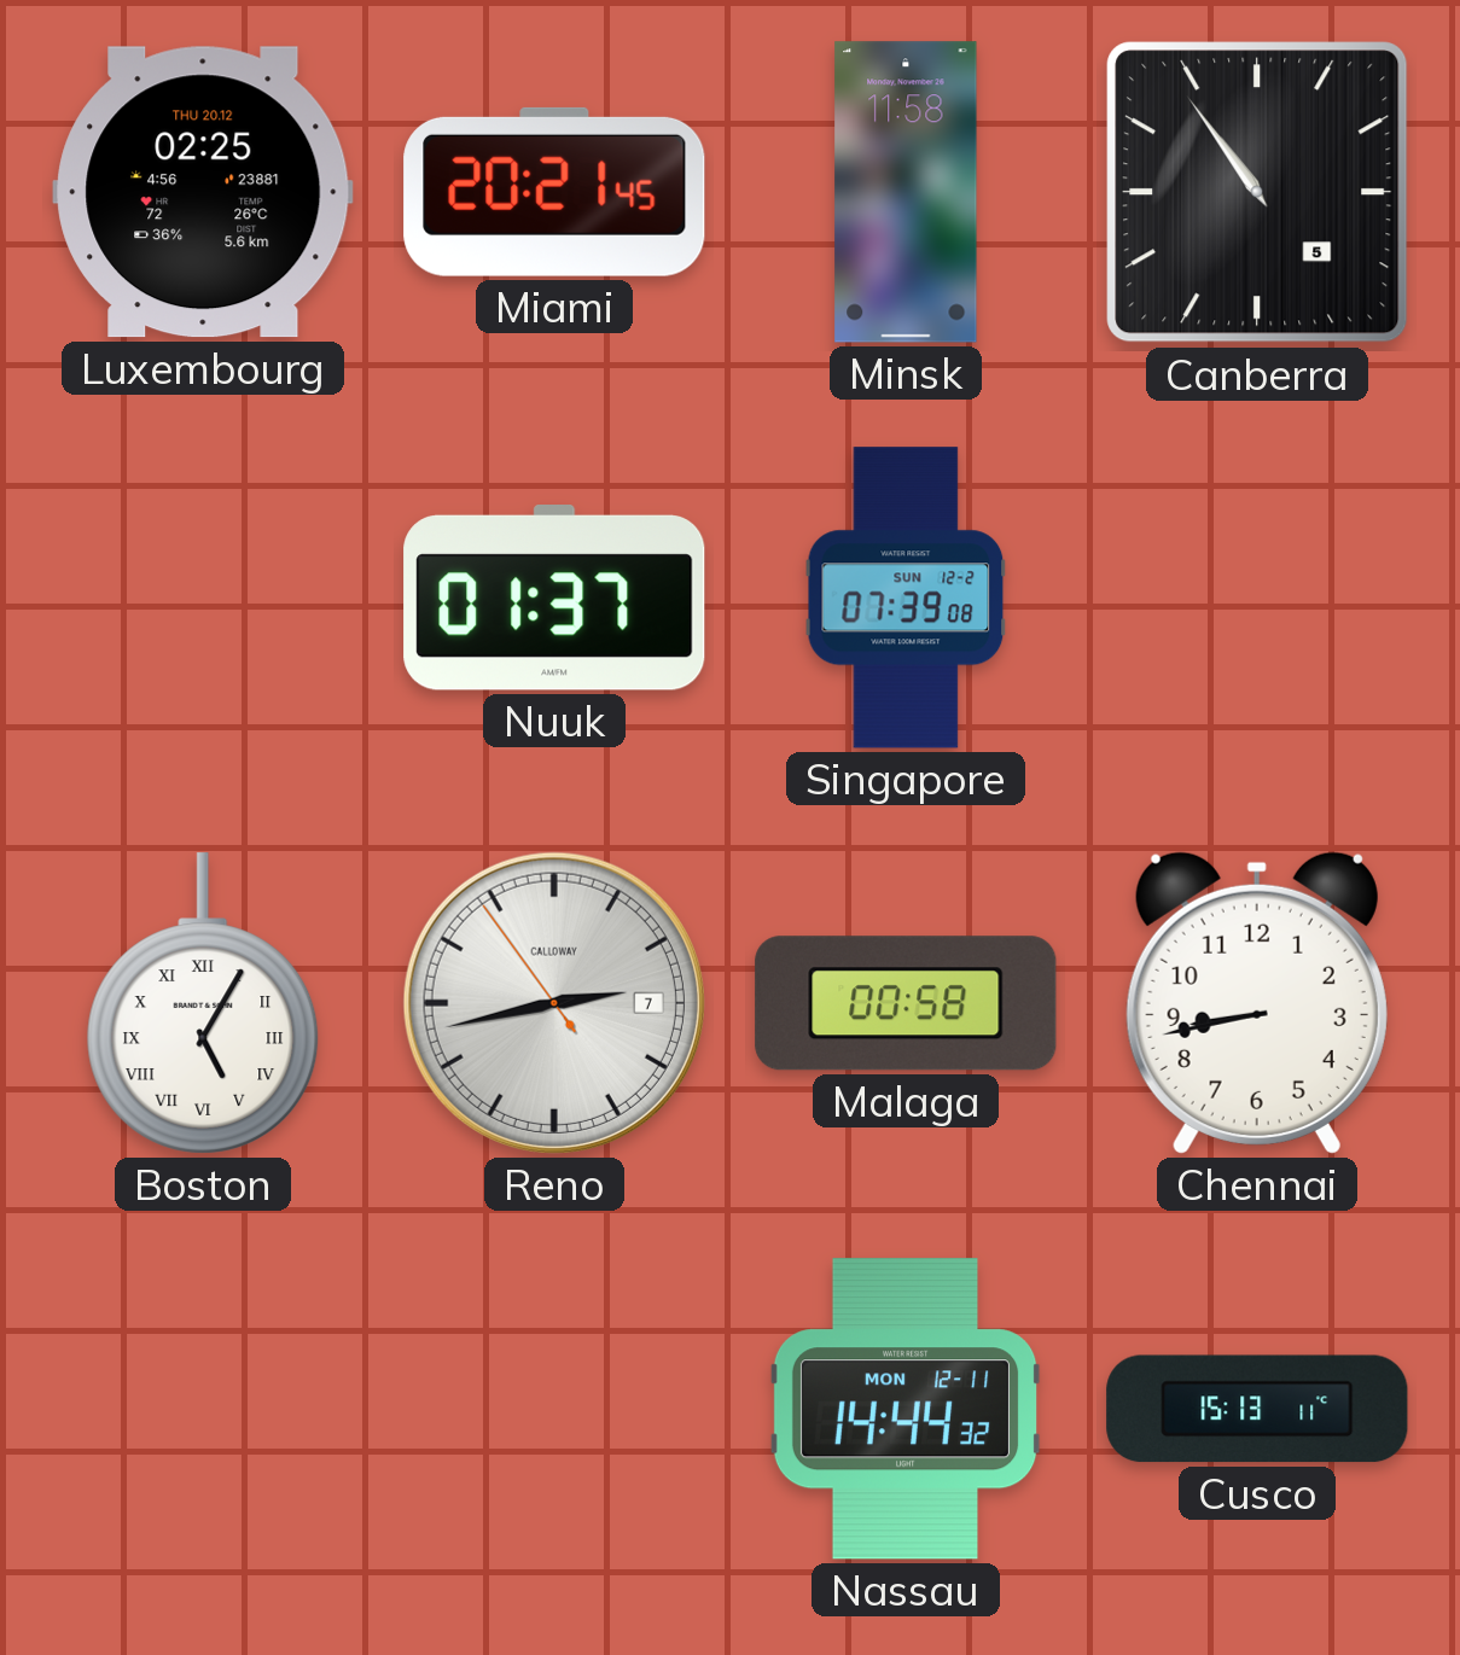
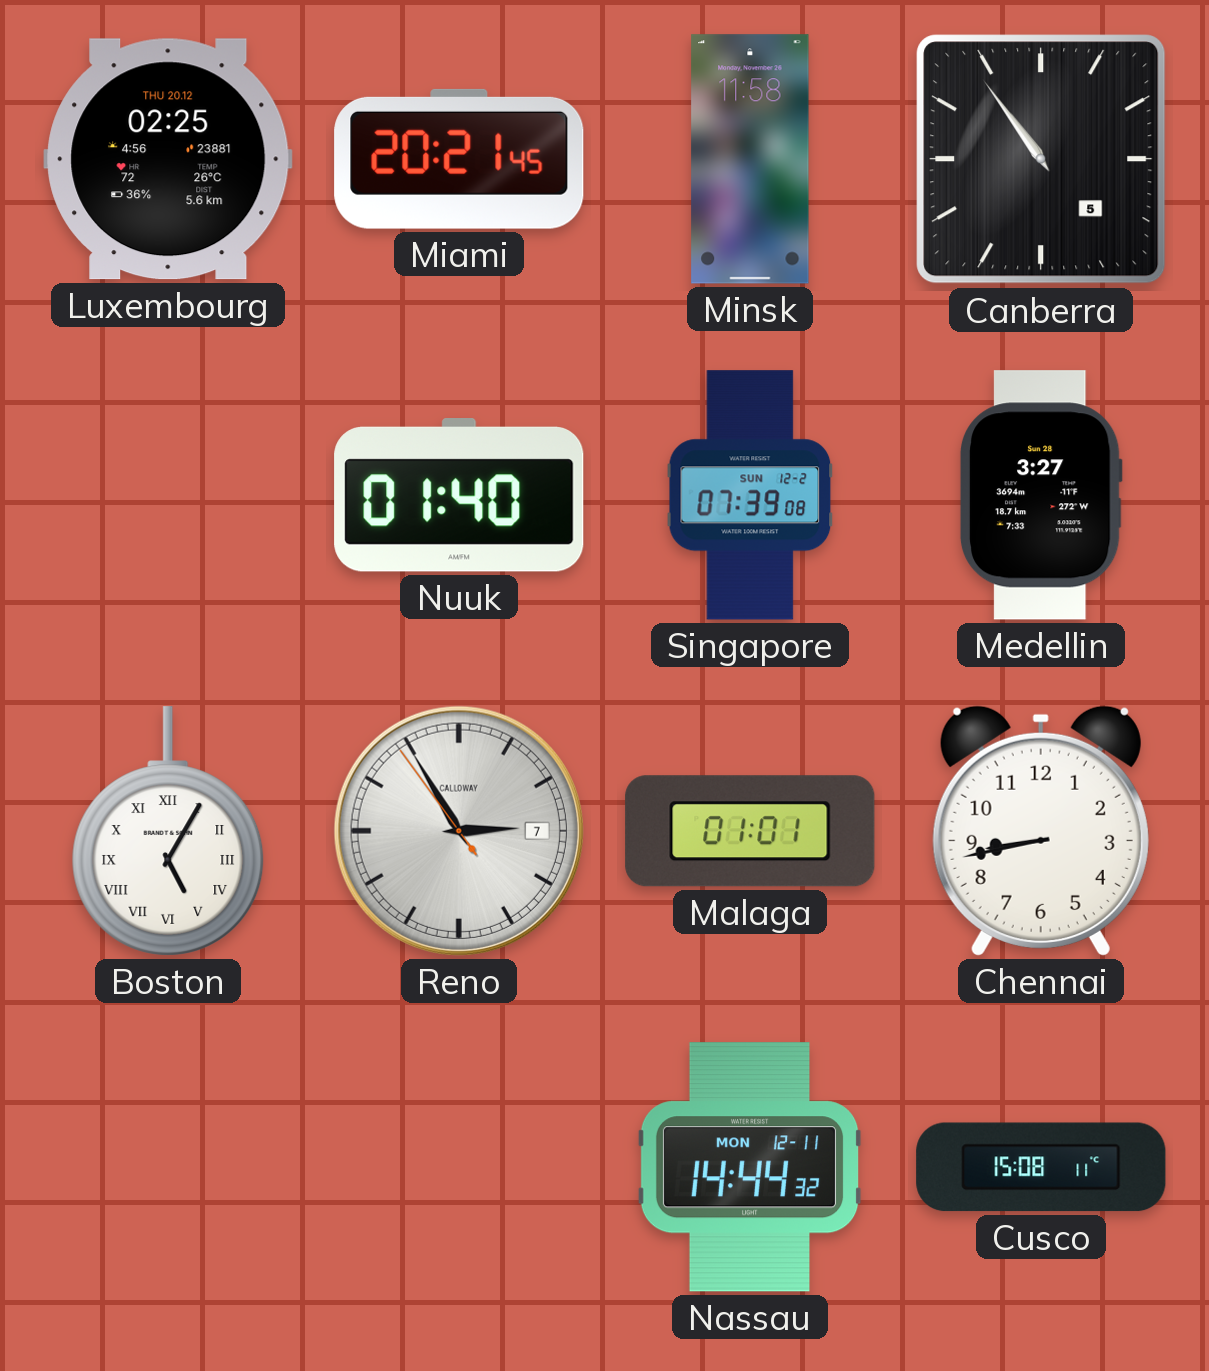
Nuuk: 01:37 -> 01:40 (459, 496)
Medellin: none -> 3:27 (1041, 495)
Reno: 2:42 -> 2:54 (459, 831)
Malaga: 00:58 -> 01:01 (750, 831)
Cusco: 15:13 -> 15:08 (1041, 1167)
